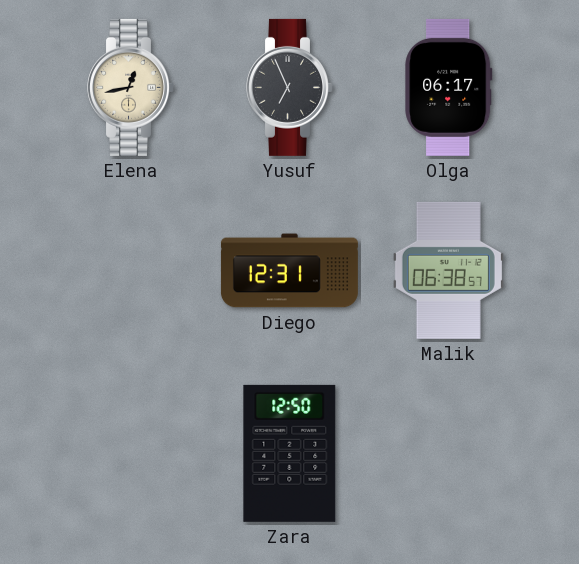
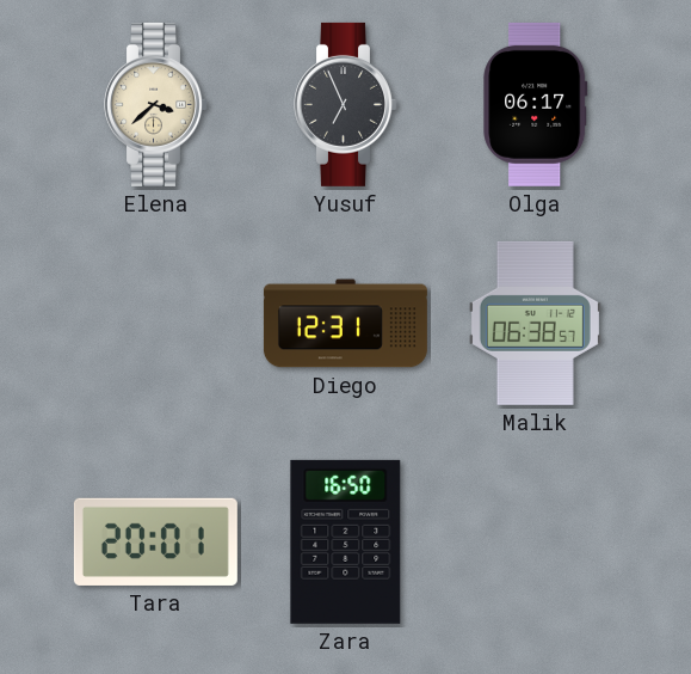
Elena: 12:43 -> 3:38 (156, 104)
Tara: none -> 20:01 (155, 541)
Zara: 12:50 -> 16:50 (346, 541)
